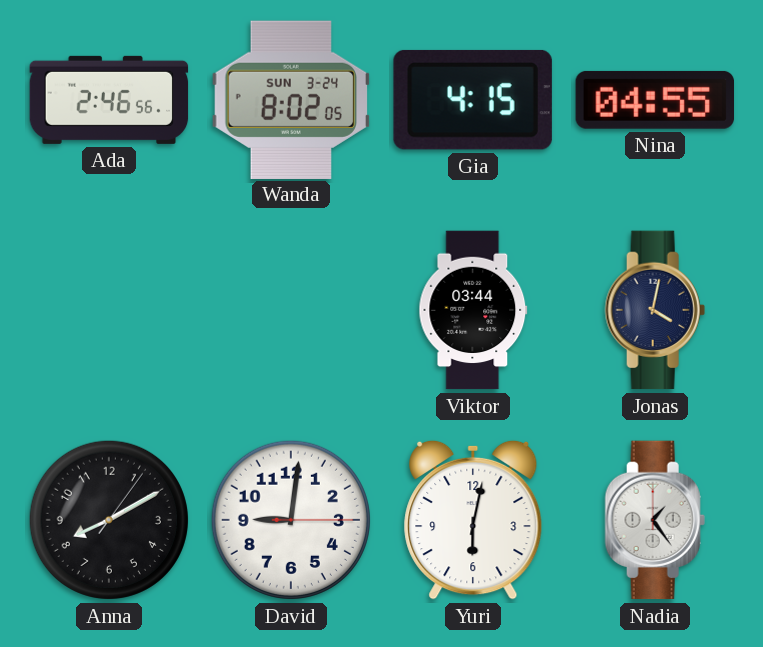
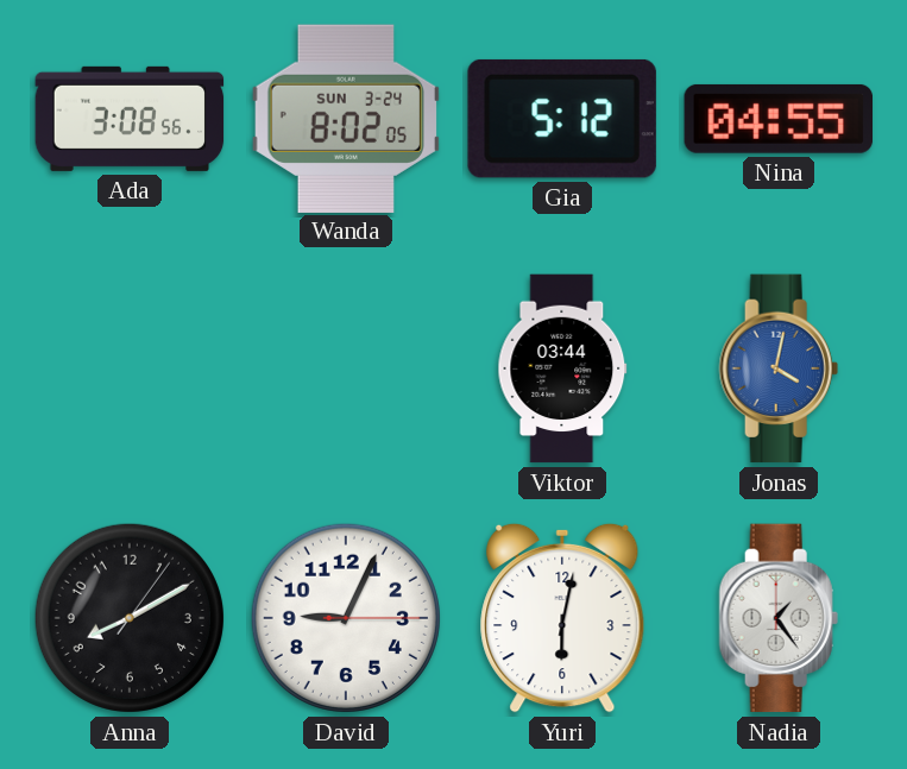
Ada: 2:46 -> 3:08 (130, 119)
Gia: 4:15 -> 5:12 (562, 119)
Jonas dial: navy -> blue (779, 368)
David: 9:01 -> 9:04 (346, 618)
